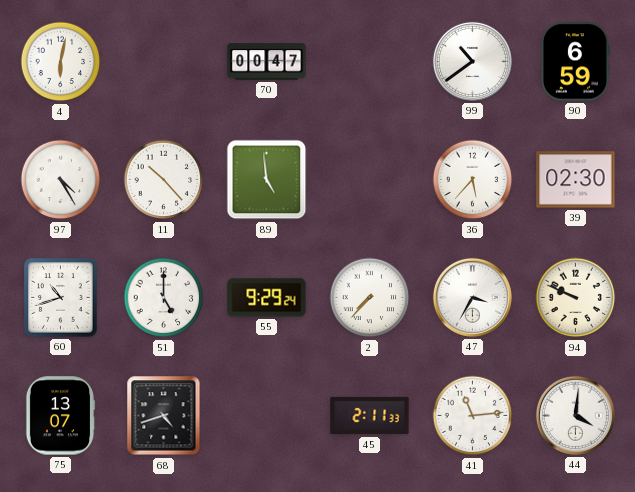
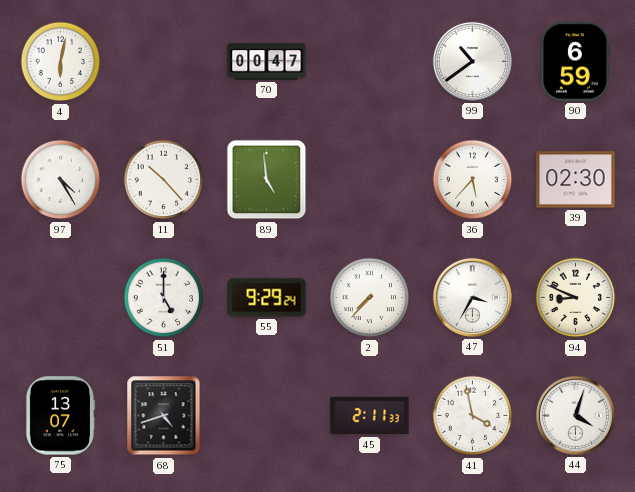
60: 10:42 -> none (61, 298)
94: 9:49 -> 8:49 (576, 298)
41: 11:14 -> 3:58 (473, 416)
44: 4:01 -> 4:03 (575, 415)
